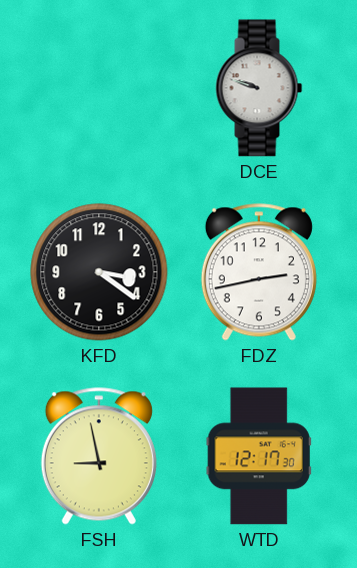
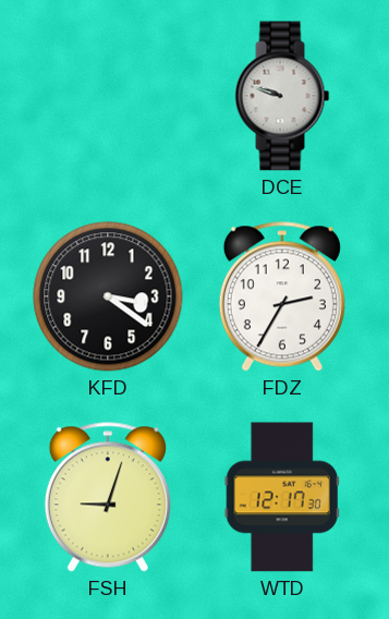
FDZ: 2:43 -> 2:35 (282, 296)
FSH: 8:58 -> 9:03 (108, 497)
